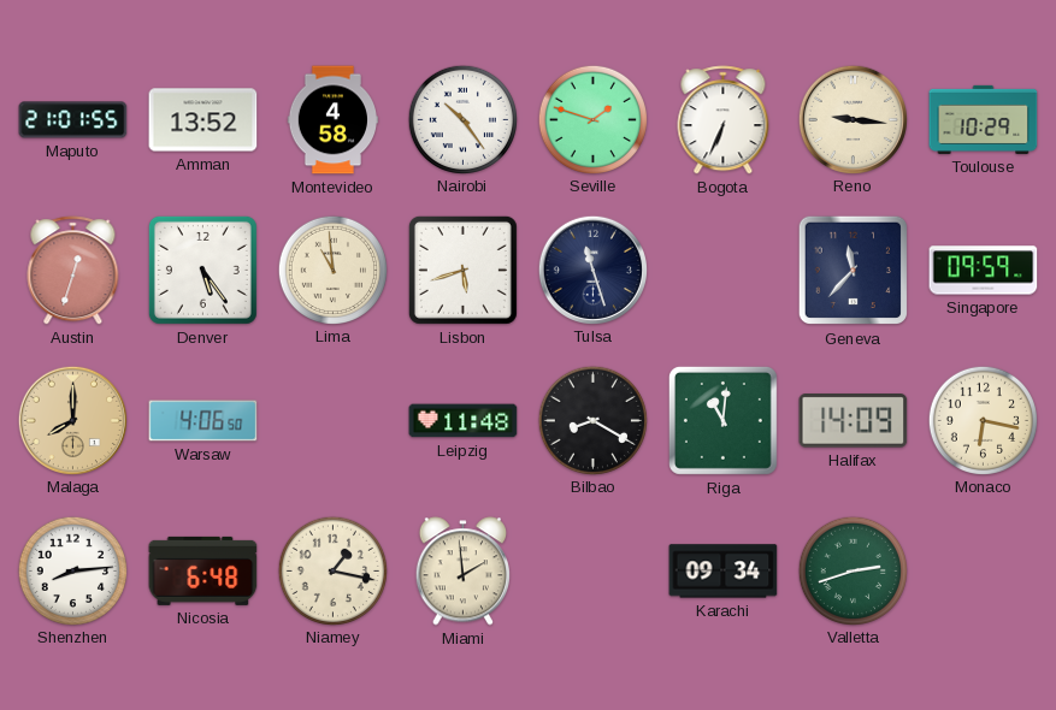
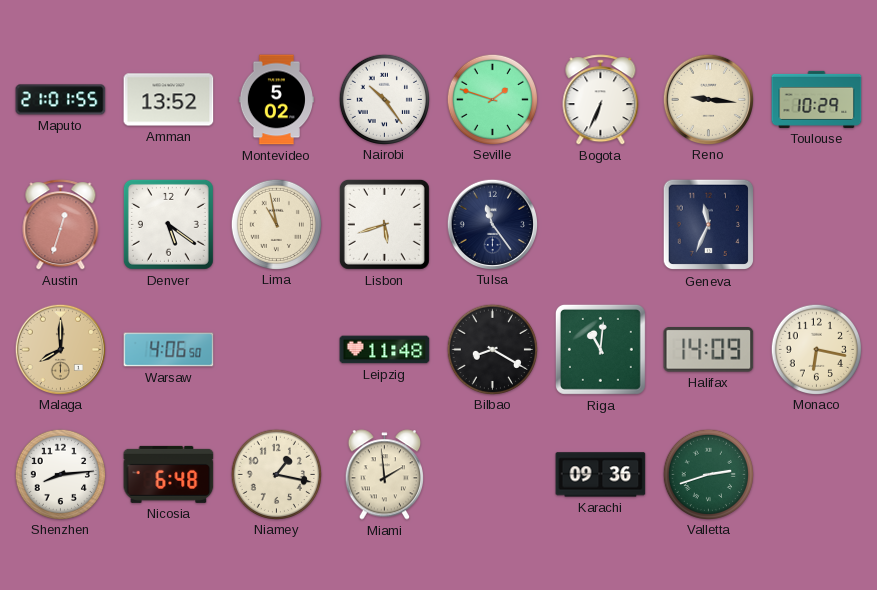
Montevideo: 4:58 -> 5:02 (276, 100)
Denver: 5:24 -> 5:21 (168, 224)
Lima: 10:59 -> 10:58 (276, 224)
Tulsa: 11:27 -> 11:24 (492, 224)
Geneva: 11:37 -> 11:34 (709, 225)
Singapore: 09:59 -> none (984, 271)
Karachi: 09:34 -> 09:36 (601, 475)
